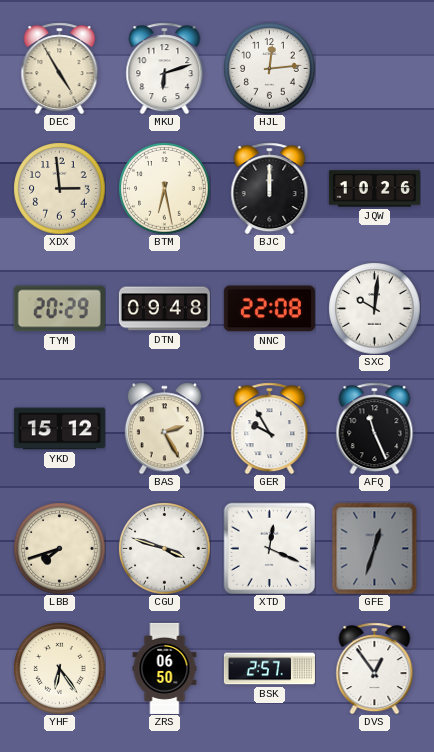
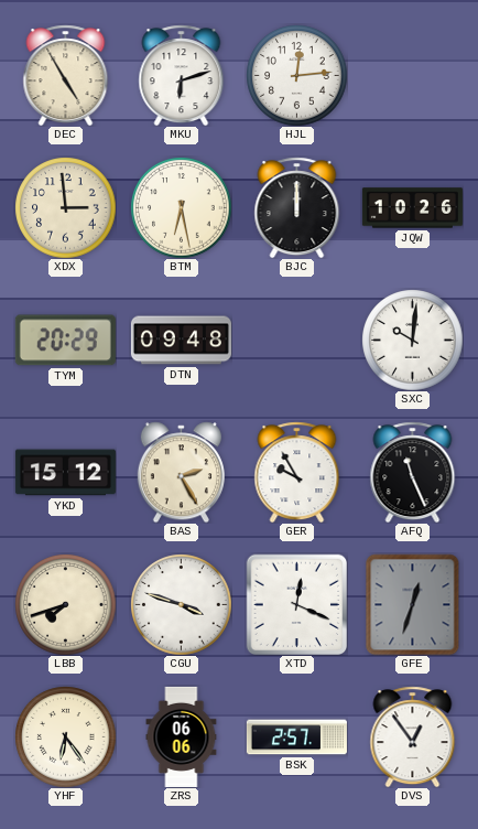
NNC: 22:08 -> none (269, 309)
ZRS: 06:50 -> 06:06 (182, 736)
